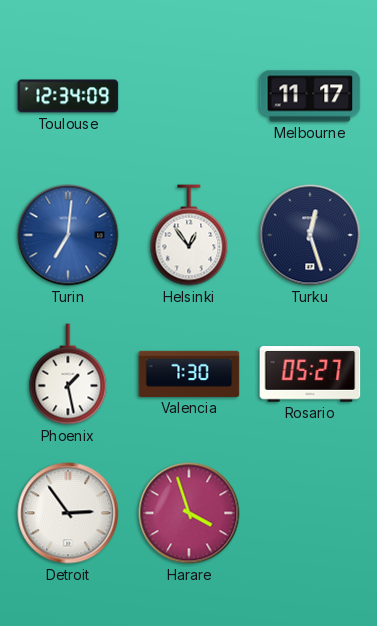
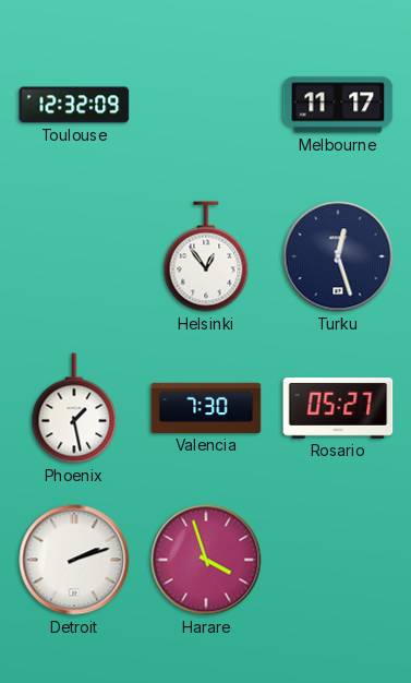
Toulouse: 12:34 -> 12:32 (74, 105)
Turin: 7:01 -> none (68, 235)
Detroit: 2:54 -> 2:12 (74, 560)
